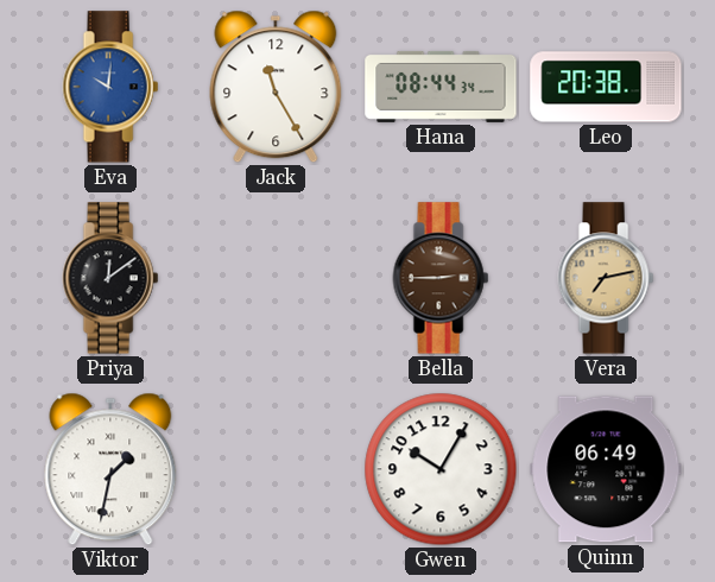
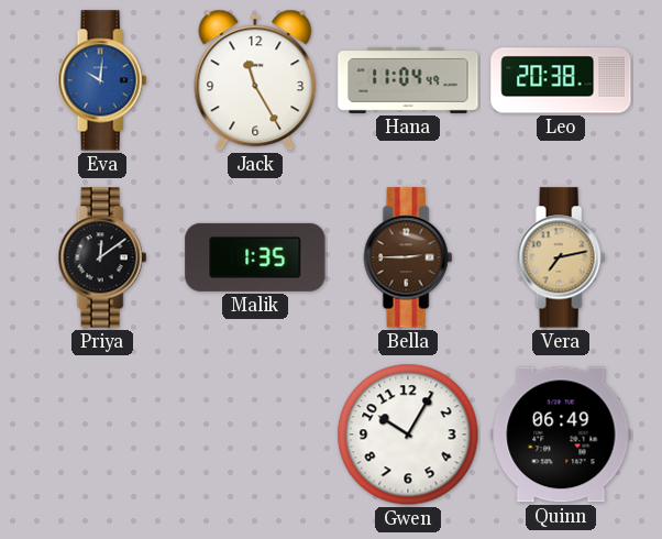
Hana: 08:44 -> 11:04 (408, 80)
Malik: none -> 1:35 (255, 257)
Viktor: 1:32 -> none (110, 469)
